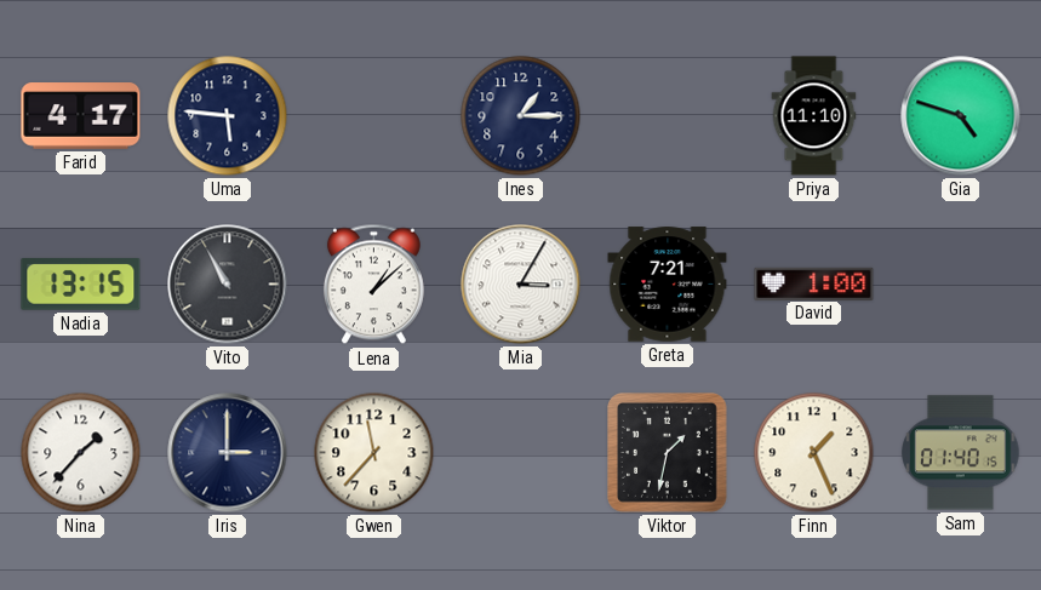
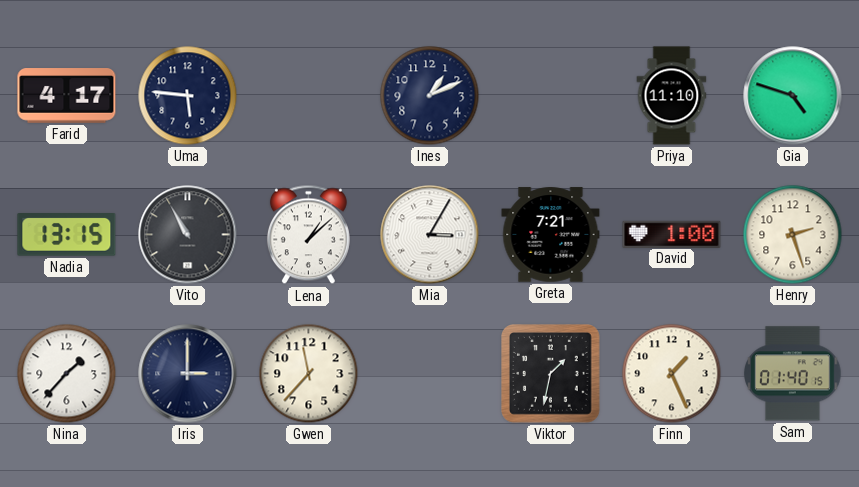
Ines: 1:15 -> 1:11 (430, 96)
Henry: none -> 2:27 (793, 235)
